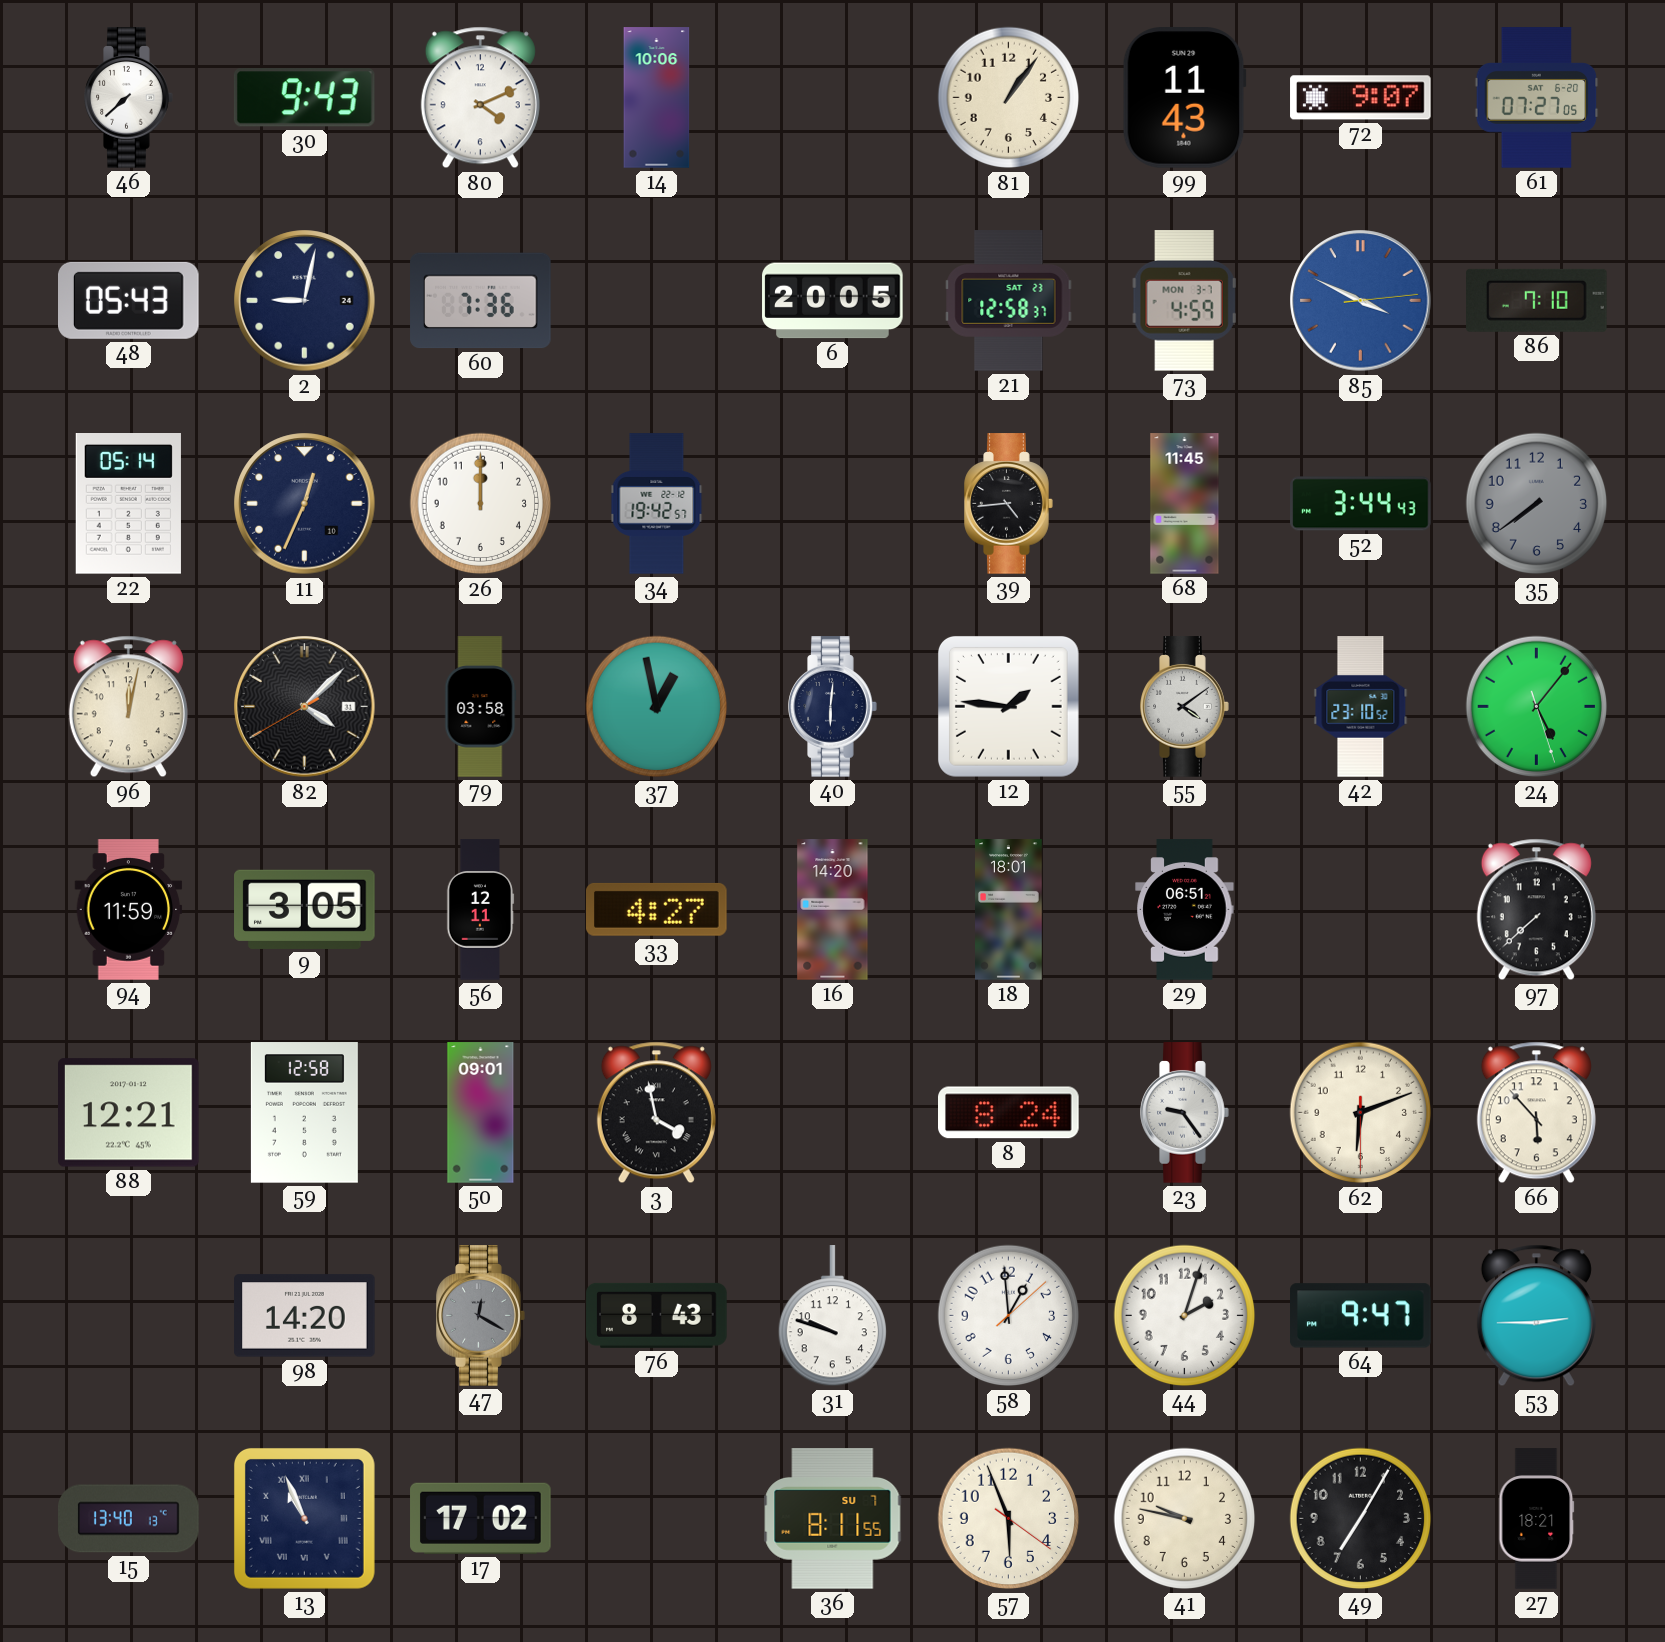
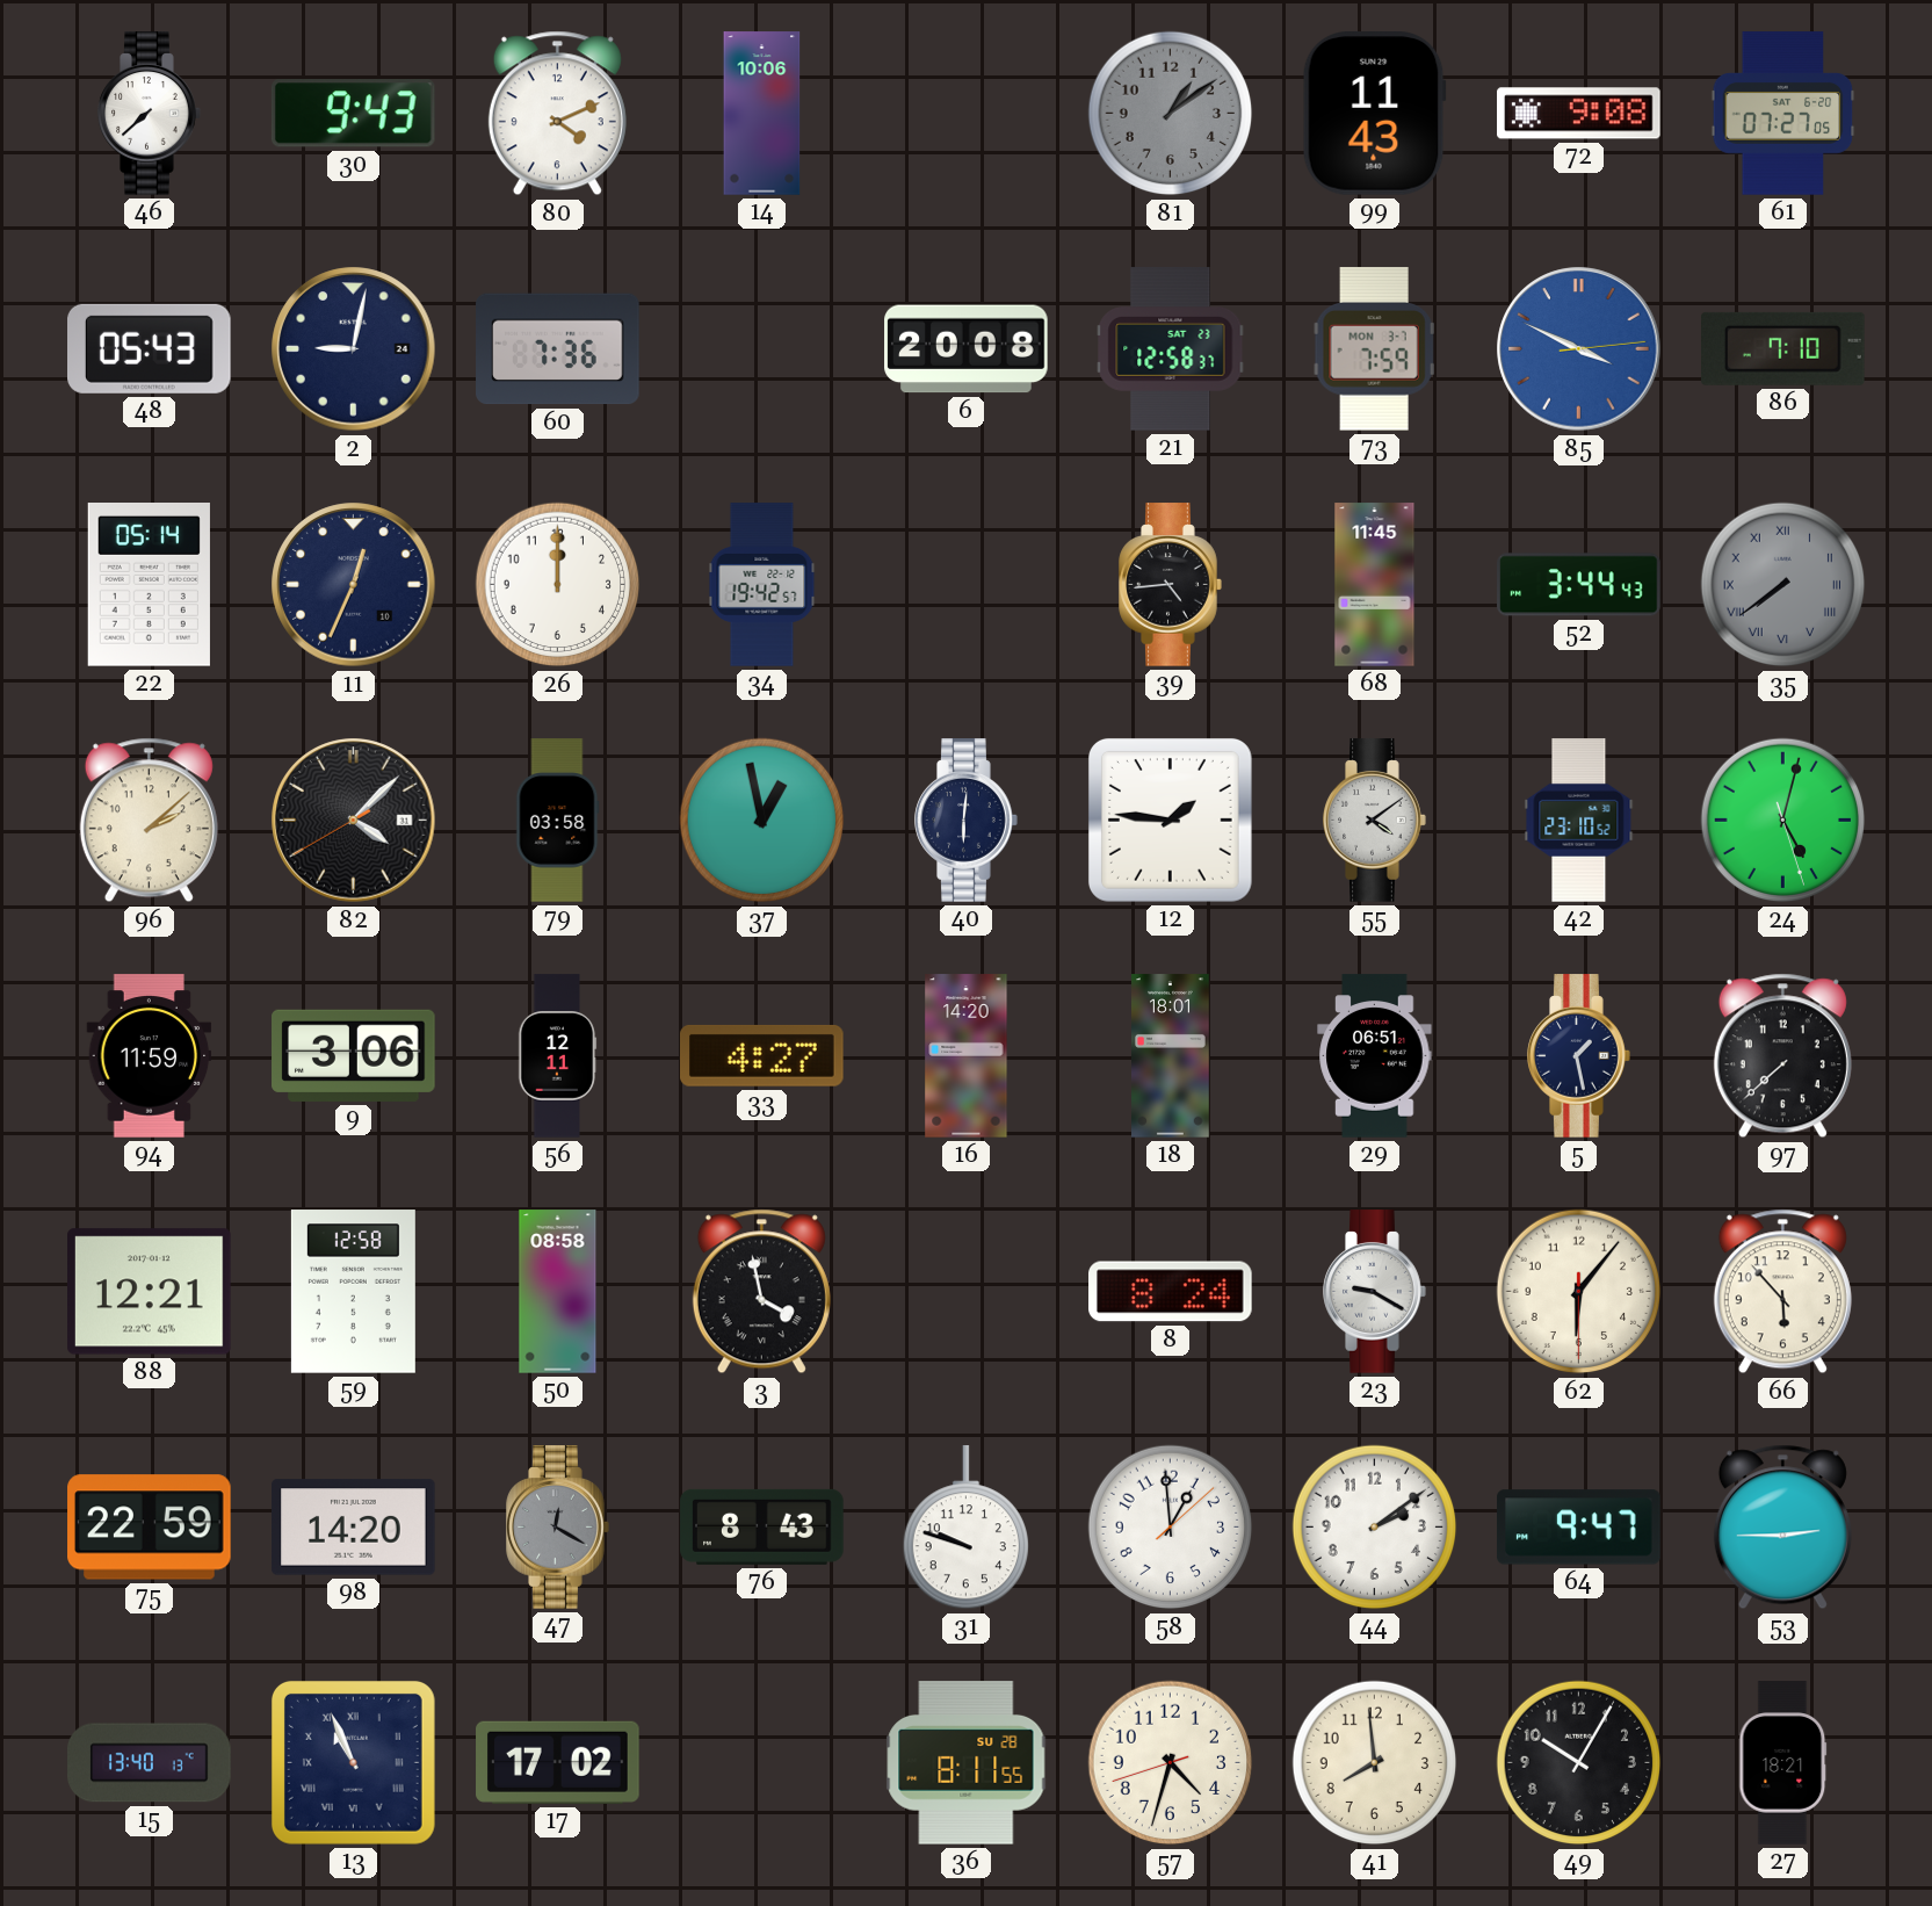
81: 1:06 -> 1:09 (1171, 114)
81 dial: cream -> grey (1171, 114)
72: 9:07 -> 9:08 (1579, 114)
6: 20:05 -> 20:08 (967, 349)
73: 4:59 -> 7:59 (1374, 349)
35 numerals: Arabic -> Roman (1783, 585)
96: 12:02 -> 2:08 (149, 821)
24: 5:06 -> 5:02 (1783, 821)
9: 3:05 -> 3:06 (354, 1055)
5: none -> 1:28 (1579, 1056)
50: 09:01 -> 08:58 (558, 1292)
23: 9:24 -> 9:20 (1375, 1292)
62: 6:11 -> 6:06 (1579, 1292)
75: none -> 22:59 (150, 1528)
44: 2:03 -> 2:09 (1375, 1528)
36 date: SU 7 -> SU 28 (967, 1763)
57: 5:56 -> 4:32 (1171, 1763)
41: 9:47 -> 7:59 (1375, 1763)
49: 7:05 -> 10:05 (1579, 1763)
